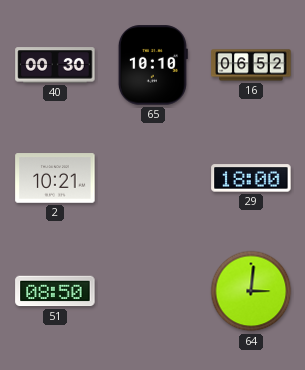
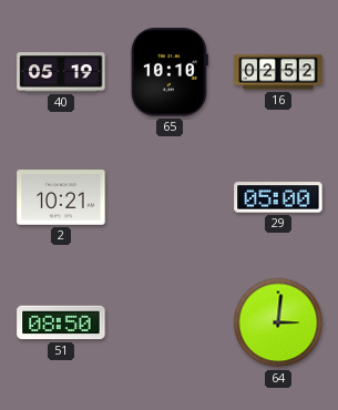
40: 00:30 -> 05:19 (61, 72)
16: 06:52 -> 02:52 (278, 72)
29: 18:00 -> 05:00 (278, 197)
